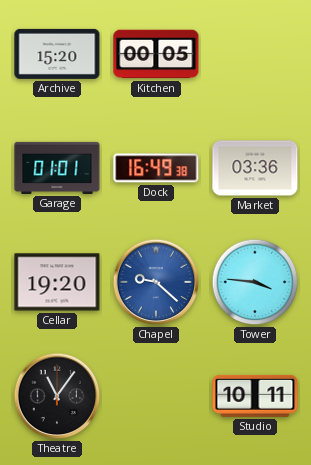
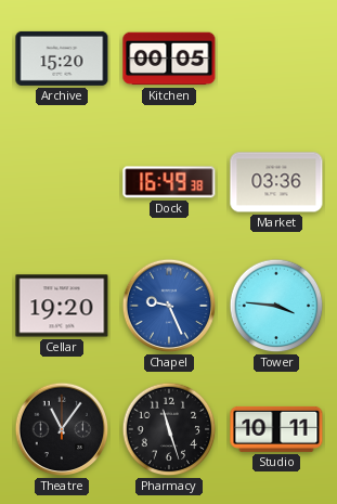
Garage: 01:01 -> none (57, 168)
Chapel: 9:22 -> 9:26 (169, 306)
Pharmacy: none -> 11:27 (169, 429)
